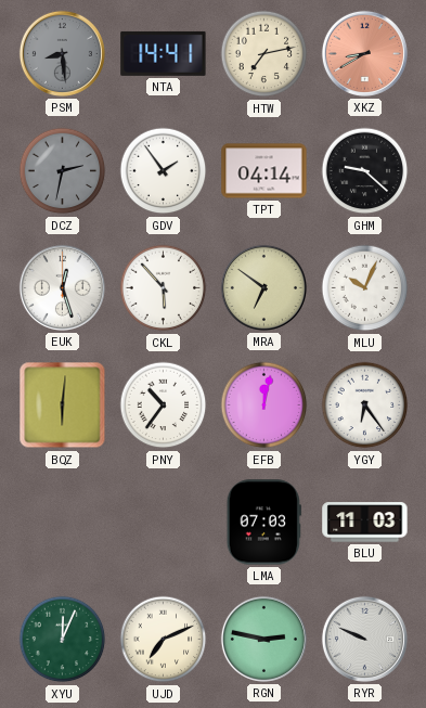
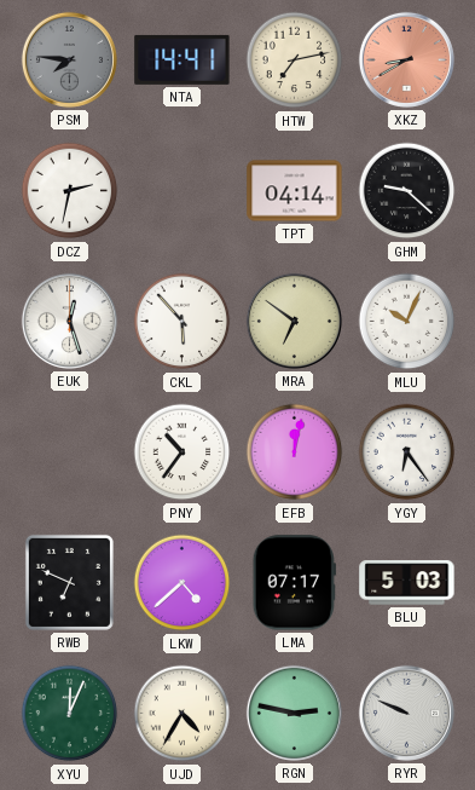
PSM: 8:29 -> 7:46 (69, 59)
DCZ dial: grey -> white (70, 191)
GDV: 1:54 -> none (164, 171)
BQZ: 6:01 -> none (63, 406)
RWB: none -> 6:49 (69, 582)
LKW: none -> 4:38 (183, 583)
LMA: 07:03 -> 07:17 (294, 583)
BLU: 11:03 -> 5:03 (407, 583)
UJD: 7:11 -> 4:35 (183, 714)
